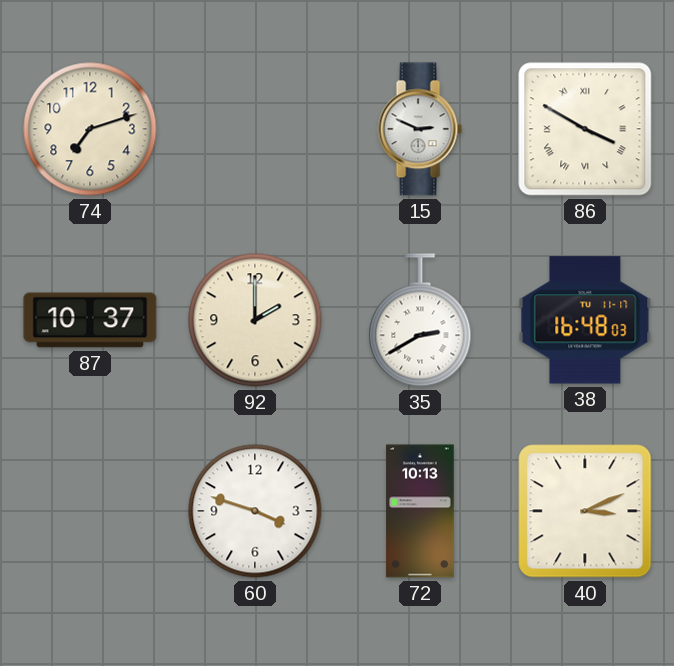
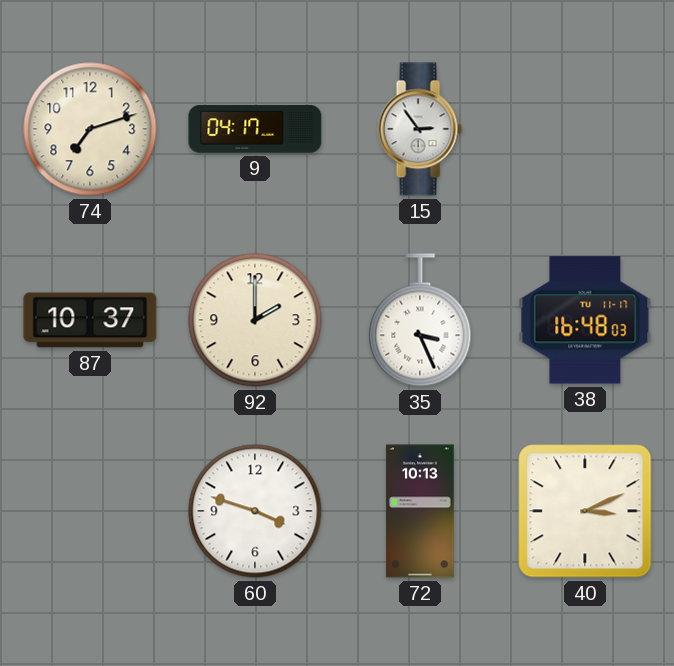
9: none -> 04:17 (255, 129)
15: 2:49 -> 2:54 (420, 129)
86: 3:50 -> none (585, 129)
35: 2:40 -> 3:26 (420, 320)
